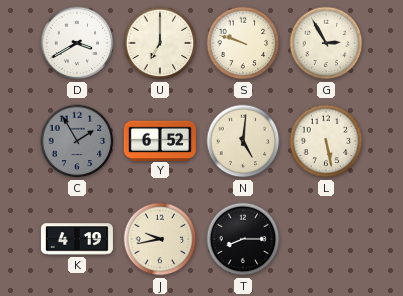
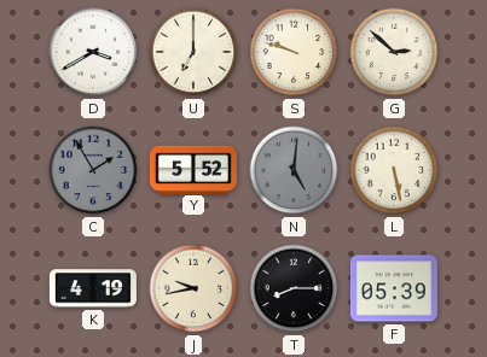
G: 2:55 -> 2:52 (394, 52)
Y: 6:52 -> 5:52 (193, 169)
N dial: cream -> grey (294, 170)
F: none -> 05:39 (394, 288)
